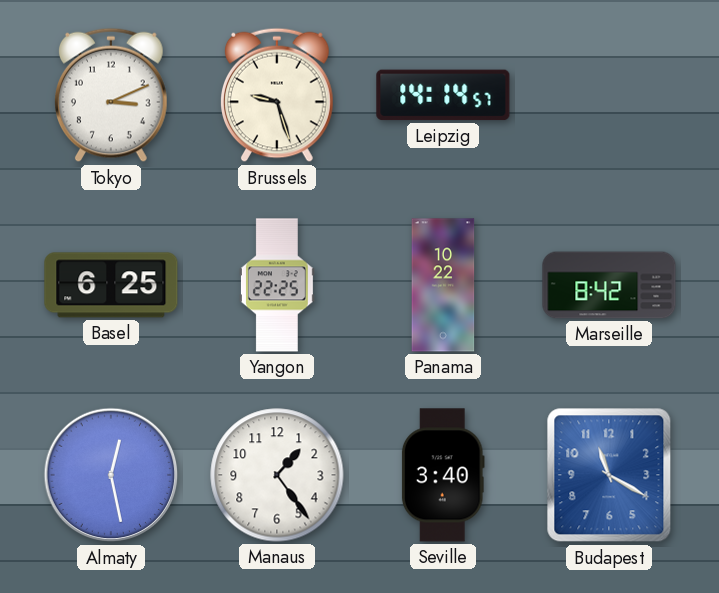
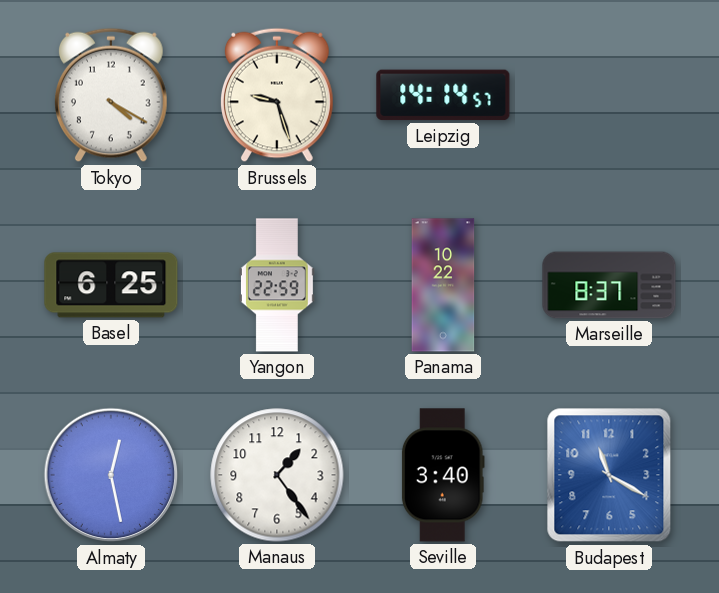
Tokyo: 3:11 -> 4:20 (112, 95)
Yangon: 22:25 -> 22:59 (277, 285)
Marseille: 8:42 -> 8:37 (609, 285)
